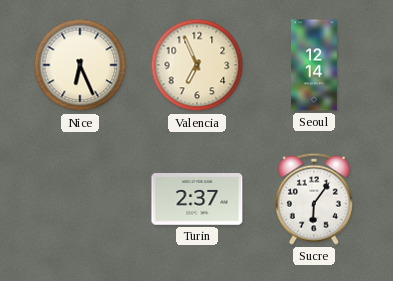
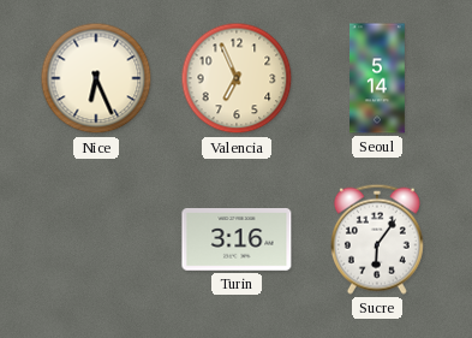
Seoul: 12:14 -> 5:14 (378, 78)
Turin: 2:37 -> 3:16 (237, 241)
